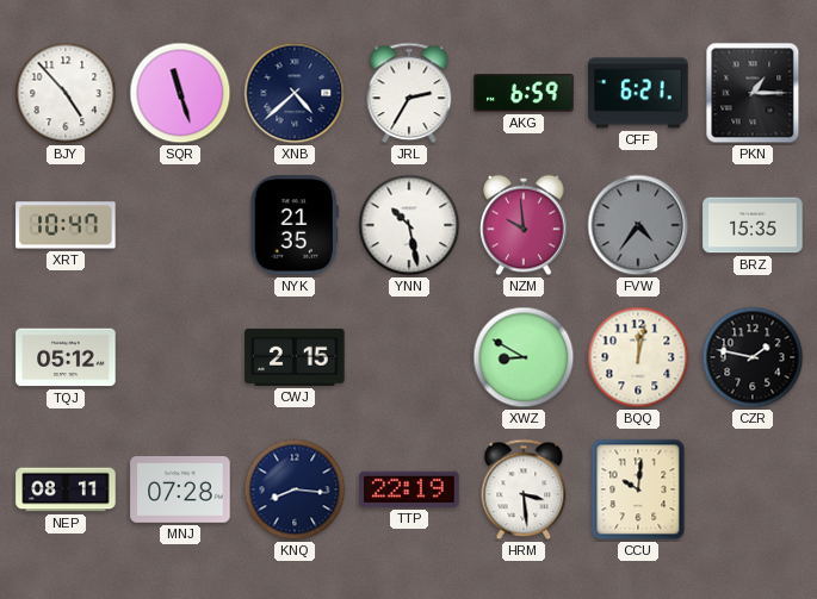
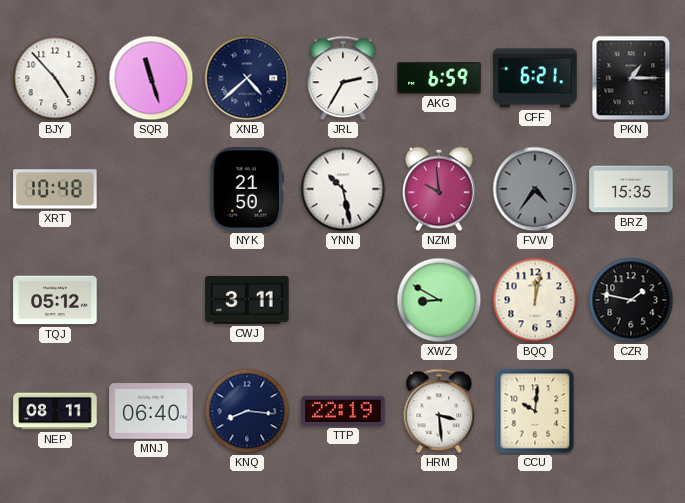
XRT: 10:47 -> 10:48 (55, 189)
NYK: 21:35 -> 21:50 (247, 189)
CWJ: 2:15 -> 3:11 (247, 300)
MNJ: 07:28 -> 06:40 (151, 411)
